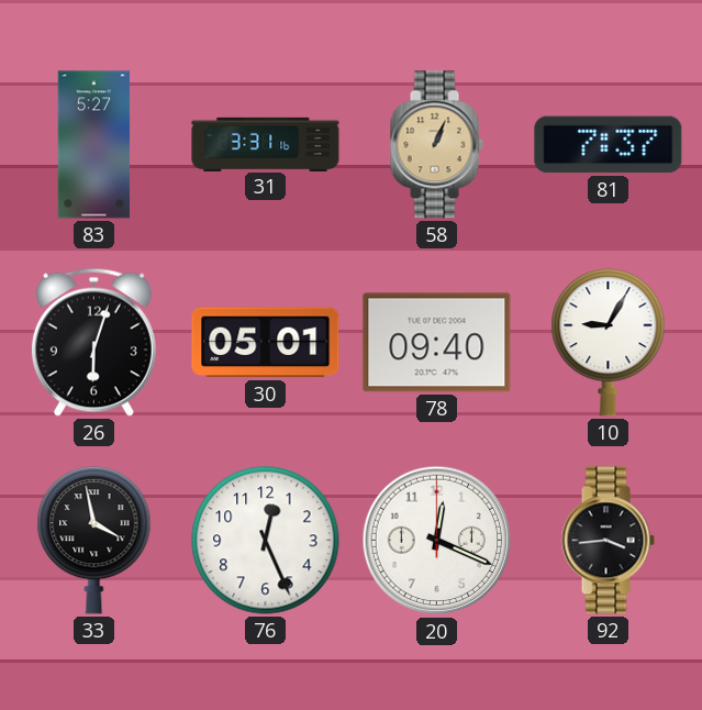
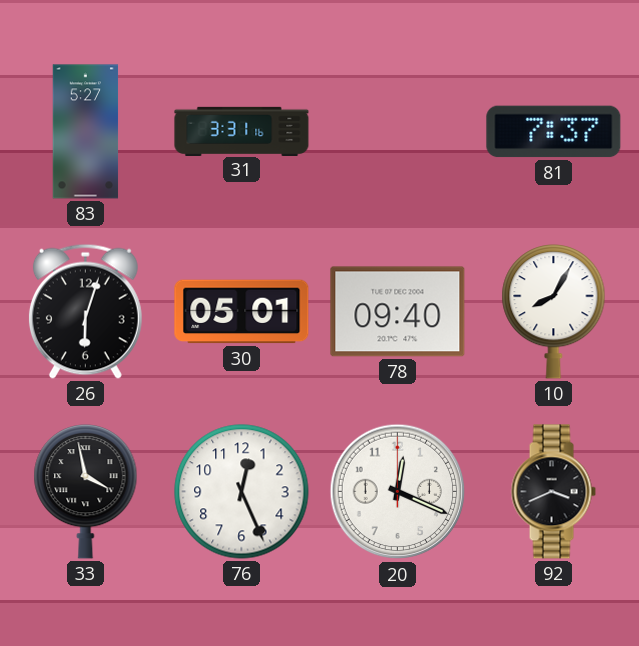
58: 1:04 -> none (436, 145)
10: 9:05 -> 8:05 (554, 312)
92: 3:44 -> 3:41 (553, 492)
